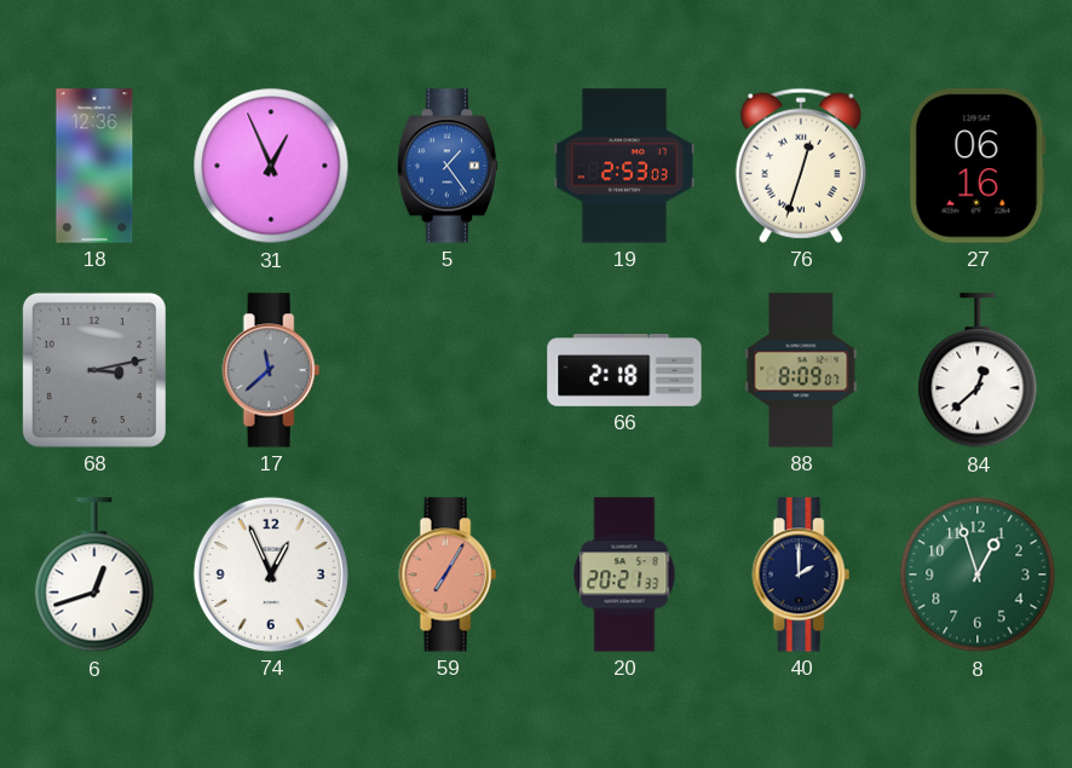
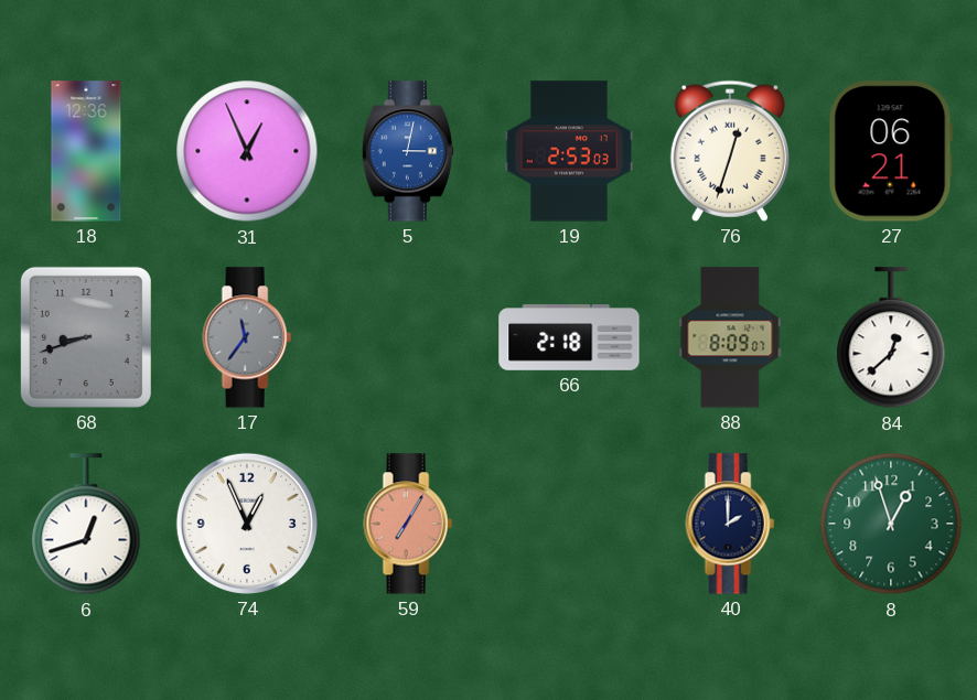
5: 1:24 -> 3:02 (407, 151)
27: 06:16 -> 06:21 (891, 151)
68: 3:13 -> 8:42 (86, 337)
17: 11:38 -> 11:36 (247, 337)
20: 20:21 -> none (624, 574)
